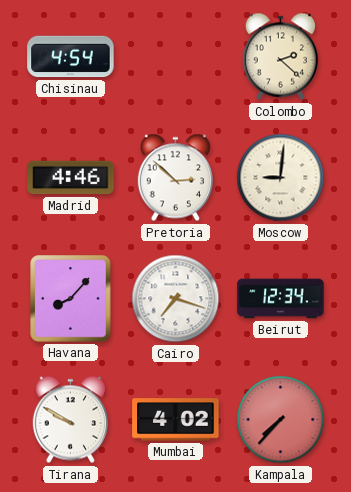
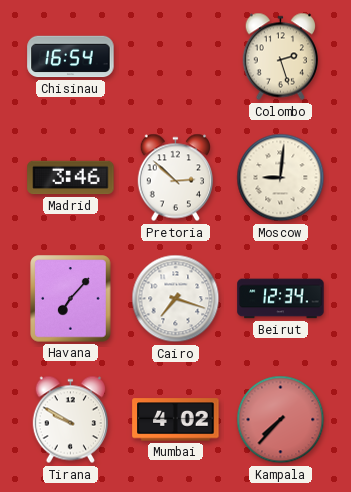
Chisinau: 4:54 -> 16:54 (71, 57)
Colombo: 2:22 -> 2:27 (280, 57)
Madrid: 4:46 -> 3:46 (71, 178)
Havana: 8:07 -> 7:07 (71, 299)
